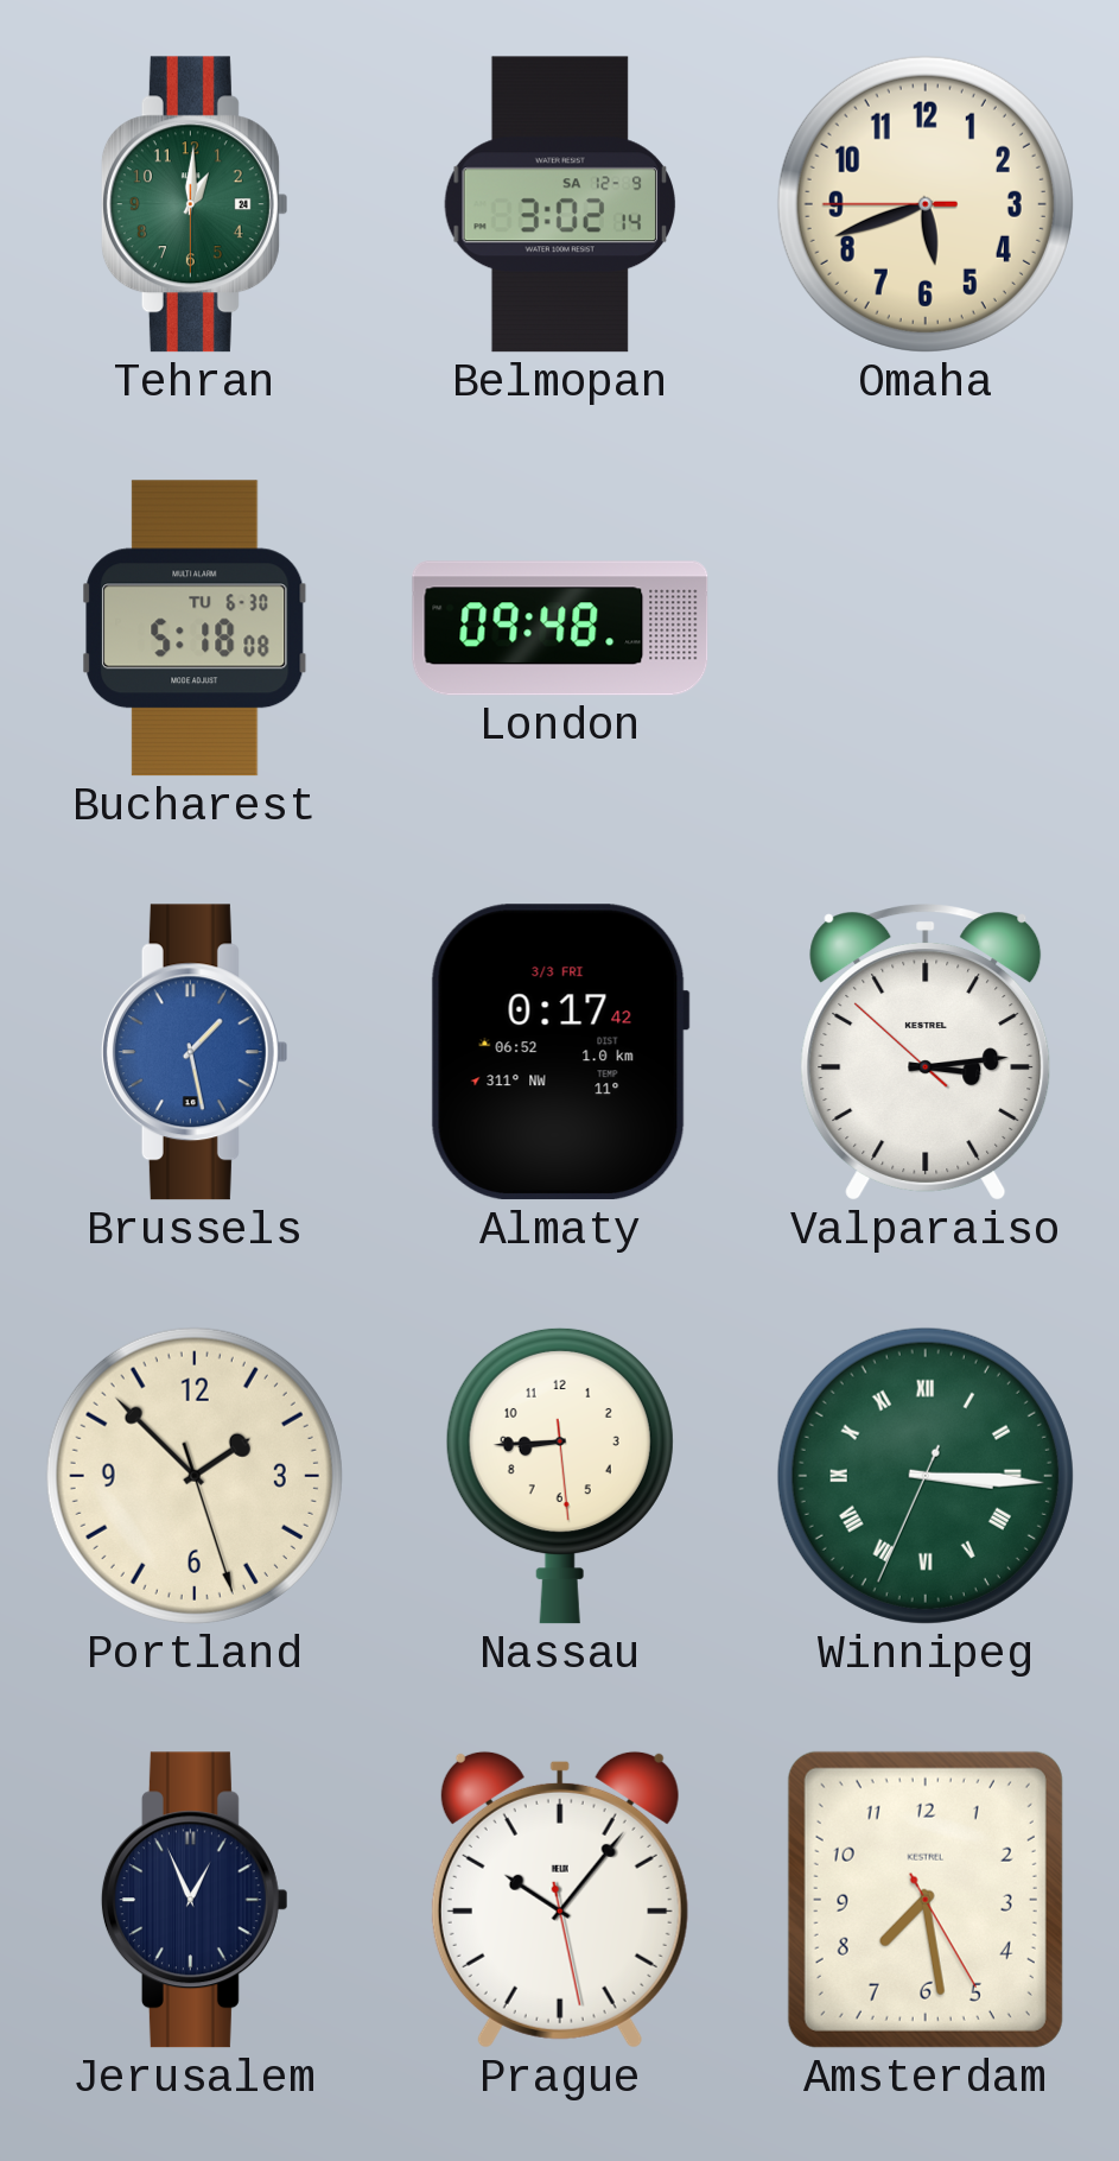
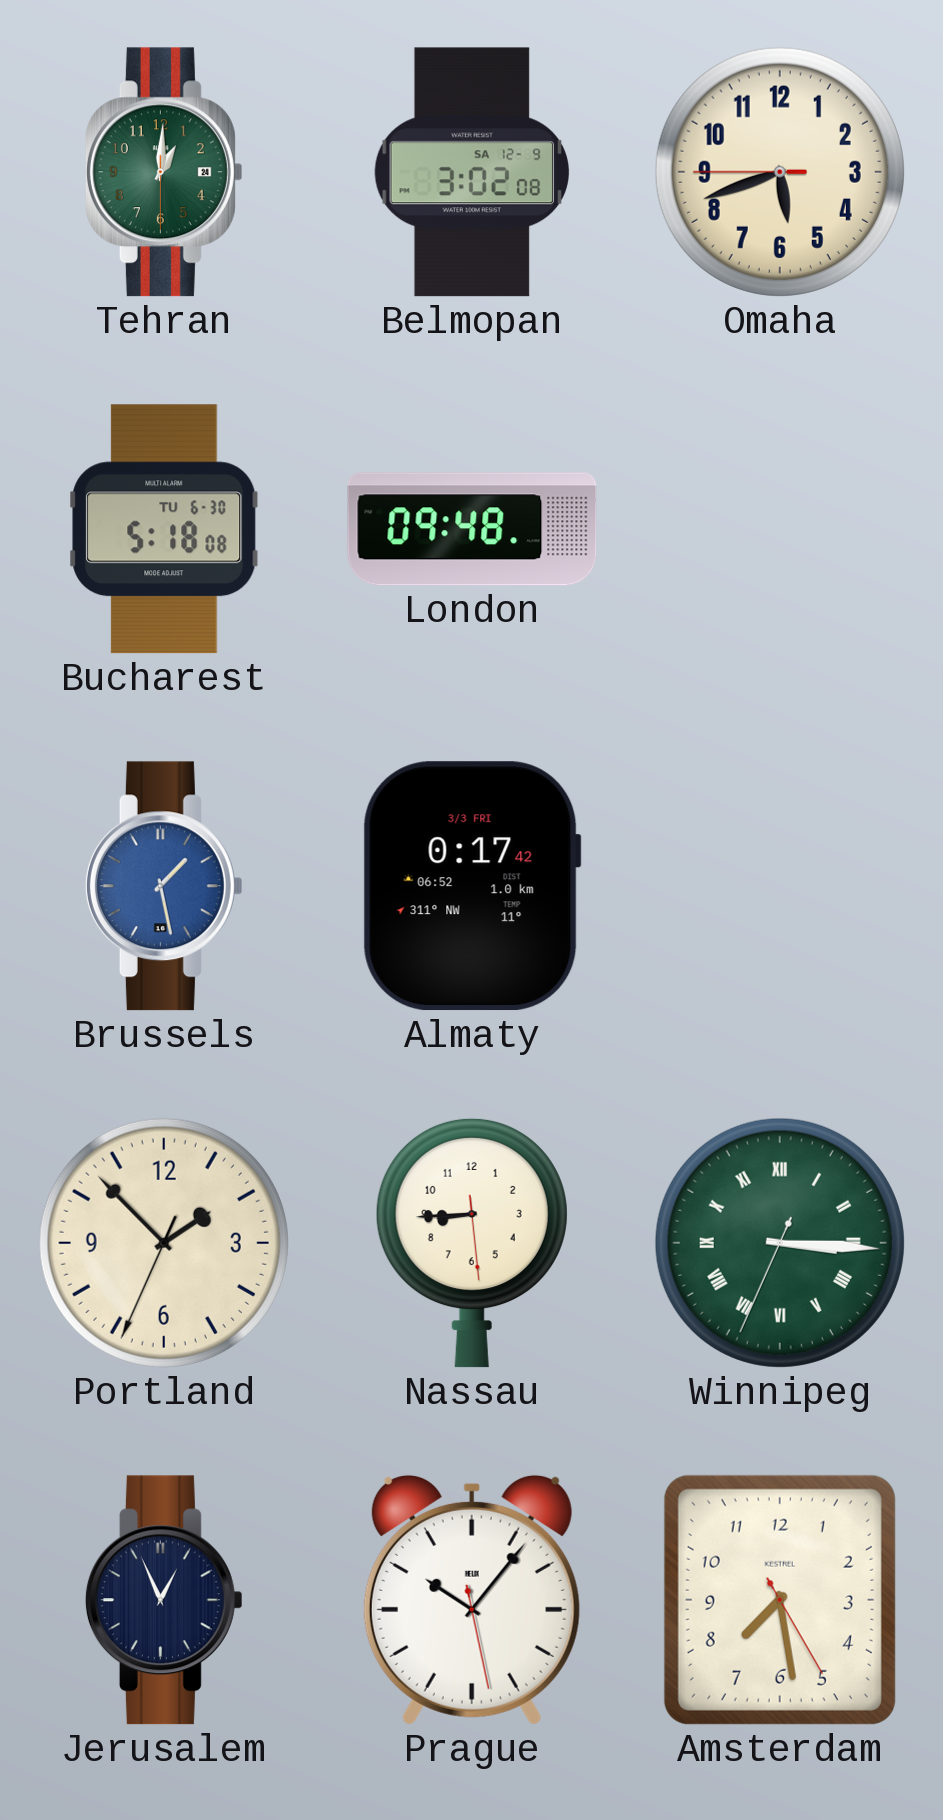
Belmopan: 3:02:14 -> 3:02:08 (472, 172)
Valparaiso: 3:13 -> none (926, 1052)
Portland: 1:52:27 -> 1:52:34 (164, 1243)
